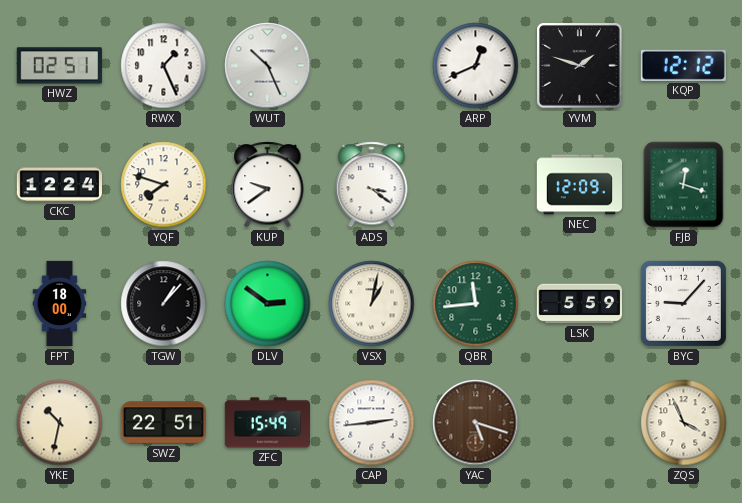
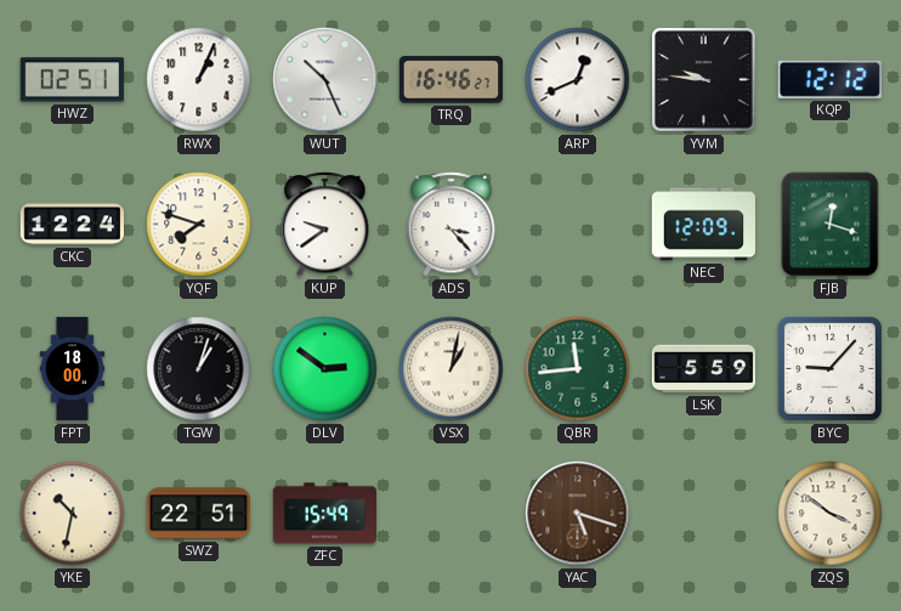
RWX: 1:26 -> 1:04 (199, 80)
TRQ: none -> 16:46 (450, 80)
YVM: 1:48 -> 9:46 (704, 80)
ADS: 3:21 -> 3:23 (452, 225)
TGW: 1:07 -> 1:03 (199, 369)
CAP: 2:44 -> none (372, 423)
ZQS: 3:56 -> 3:51 (831, 514)
